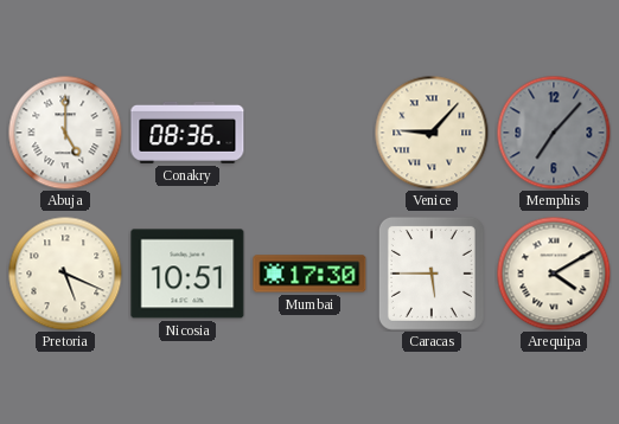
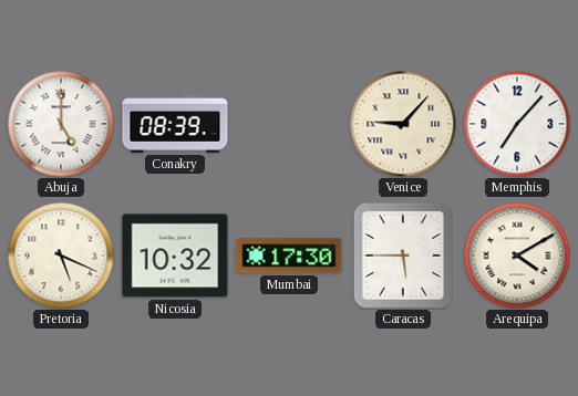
Conakry: 08:36 -> 08:39 (175, 124)
Memphis dial: grey -> white (517, 124)
Nicosia: 10:51 -> 10:32 (175, 256)
